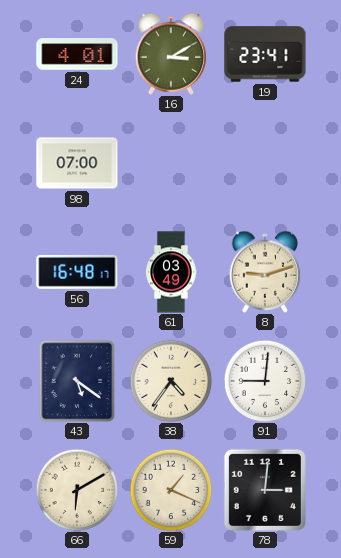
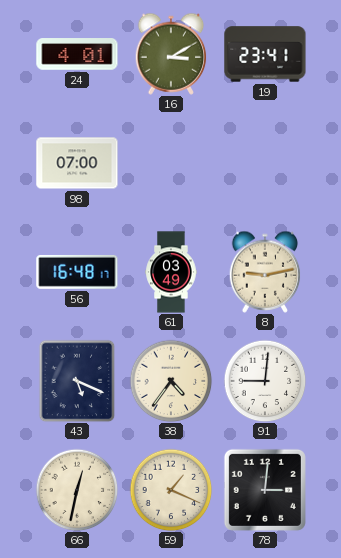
8: 9:12 -> 9:13 (265, 272)
43: 5:21 -> 5:19 (77, 381)
66: 6:10 -> 12:32 (77, 490)
